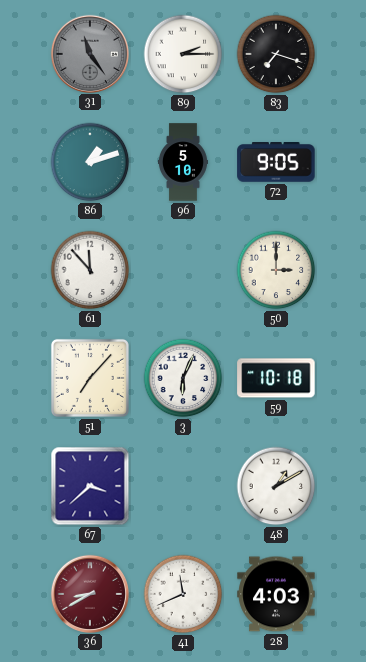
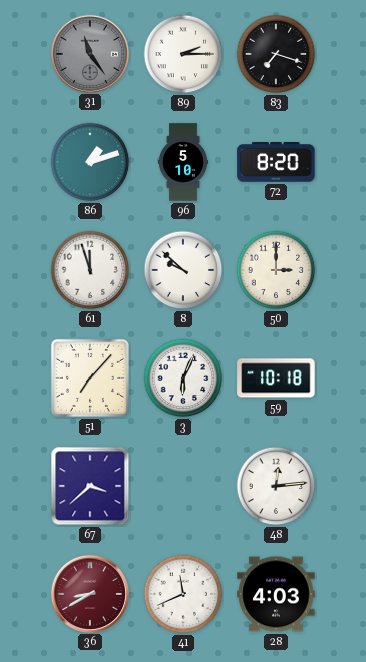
72: 9:05 -> 8:20 (276, 163)
61: 11:53 -> 11:57 (90, 270)
8: none -> 9:52 (183, 270)
48: 1:10 -> 12:14 (276, 486)
